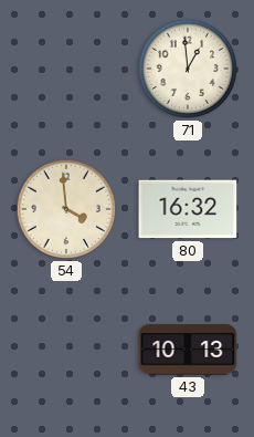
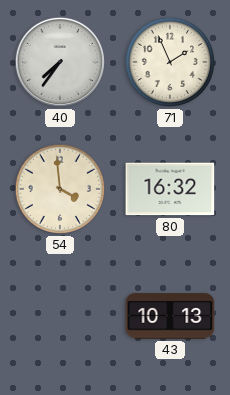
40: none -> 7:36 (60, 62)
71: 12:59 -> 1:56 (170, 62)
